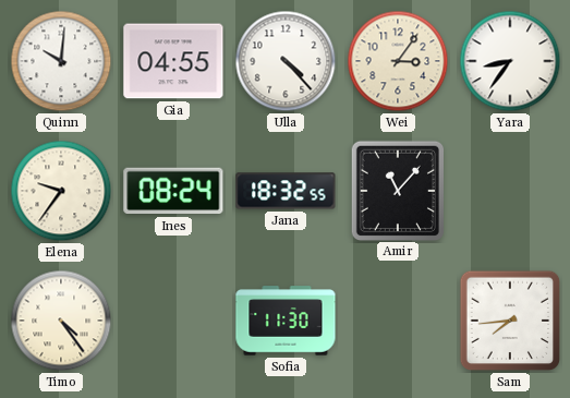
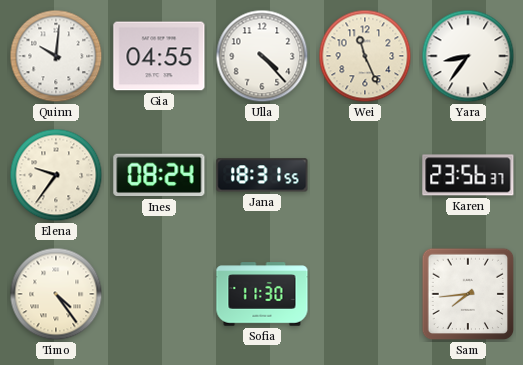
Wei: 3:06 -> 11:26 (365, 56)
Jana: 18:32 -> 18:31 (262, 175)
Amir: 11:07 -> none (397, 190)
Karen: none -> 23:56 (468, 175)
